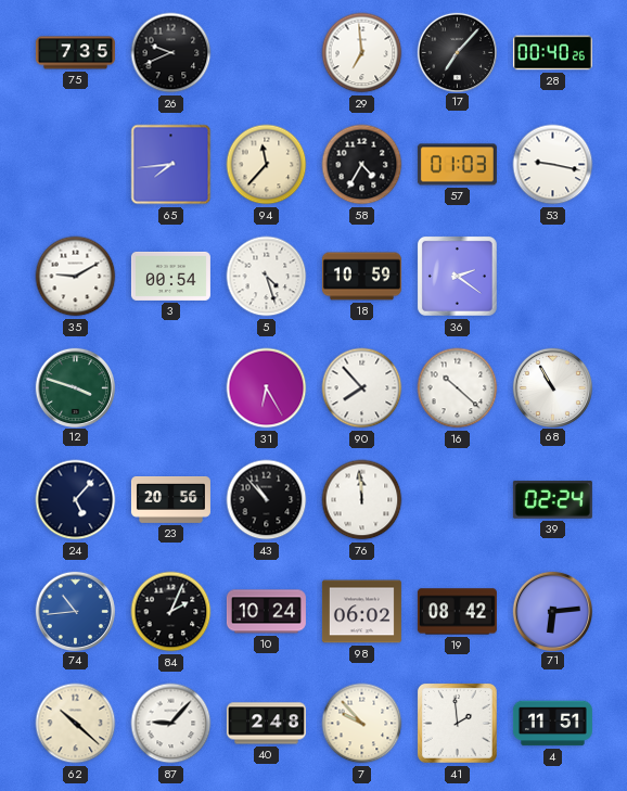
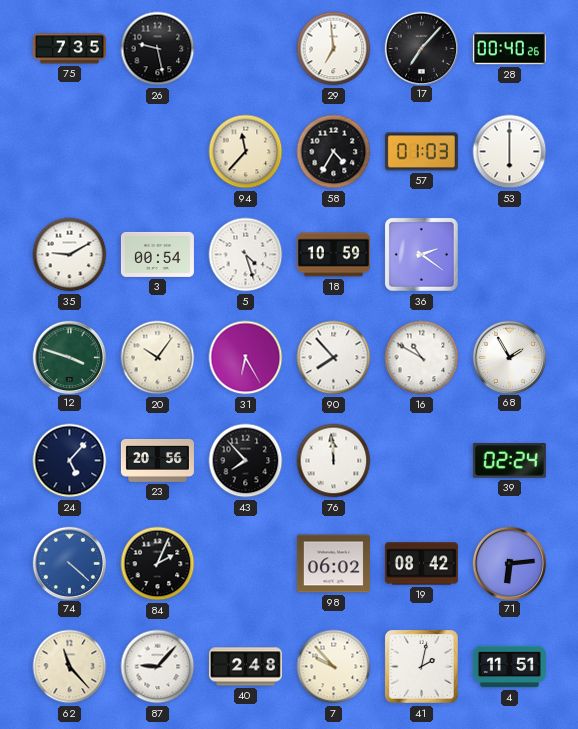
26: 9:41 -> 9:28 (158, 49)
65: 7:44 -> none (171, 165)
53: 9:17 -> 6:00 (510, 152)
20: none -> 10:06 (158, 358)
16: 10:22 -> 10:50 (422, 358)
68: 10:55 -> 1:55 (509, 357)
43: 10:53 -> 7:53 (246, 461)
74: 10:44 -> 4:22 (69, 563)
10: 10:24 -> none (266, 612)
62: 10:22 -> 11:23 (70, 667)
41: 1:59 -> 2:02 (421, 666)
